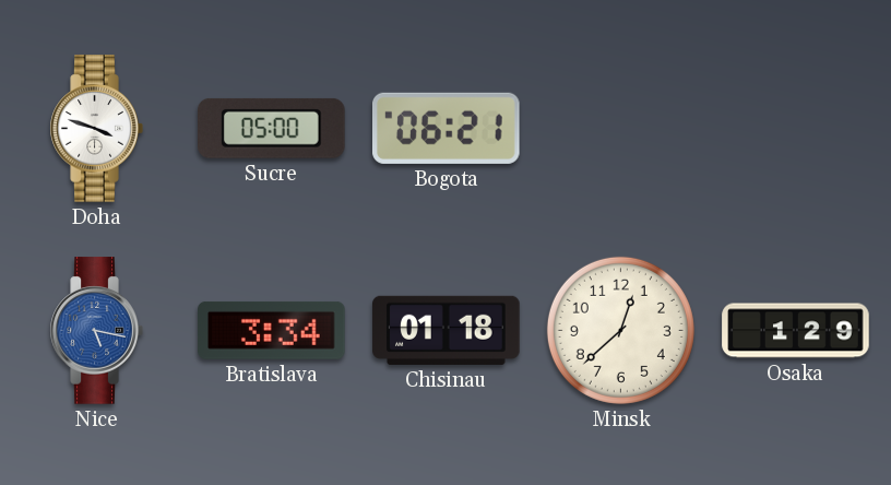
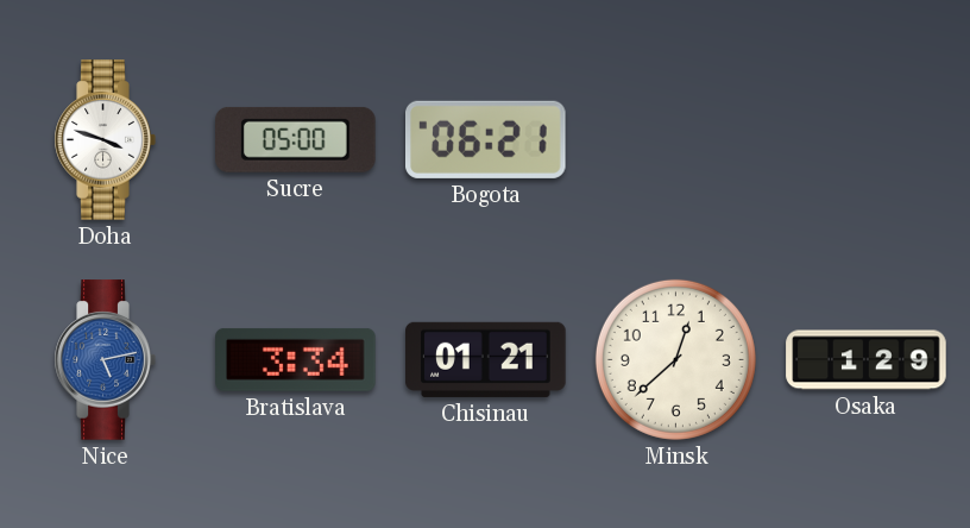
Nice: 5:17 -> 5:13 (105, 360)
Chisinau: 01:18 -> 01:21 (486, 359)
